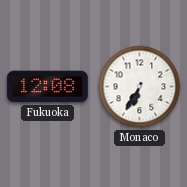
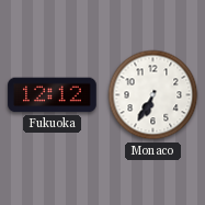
Fukuoka: 12:08 -> 12:12 (53, 95)
